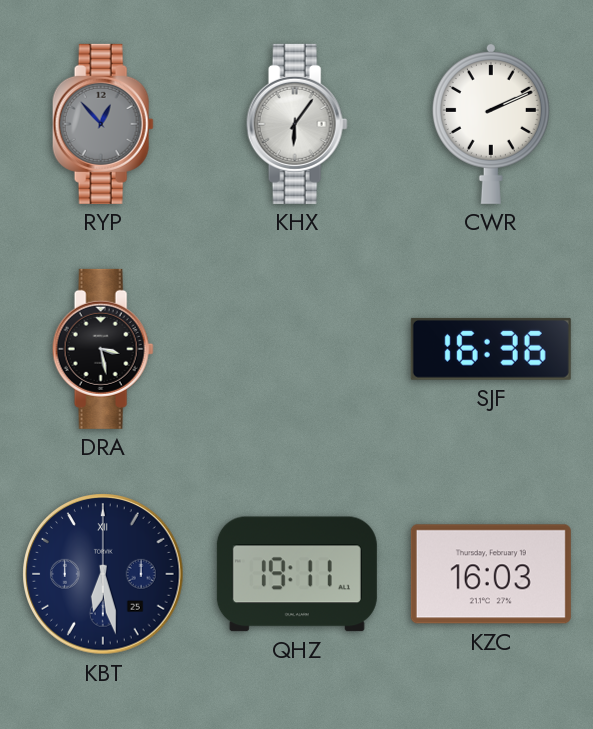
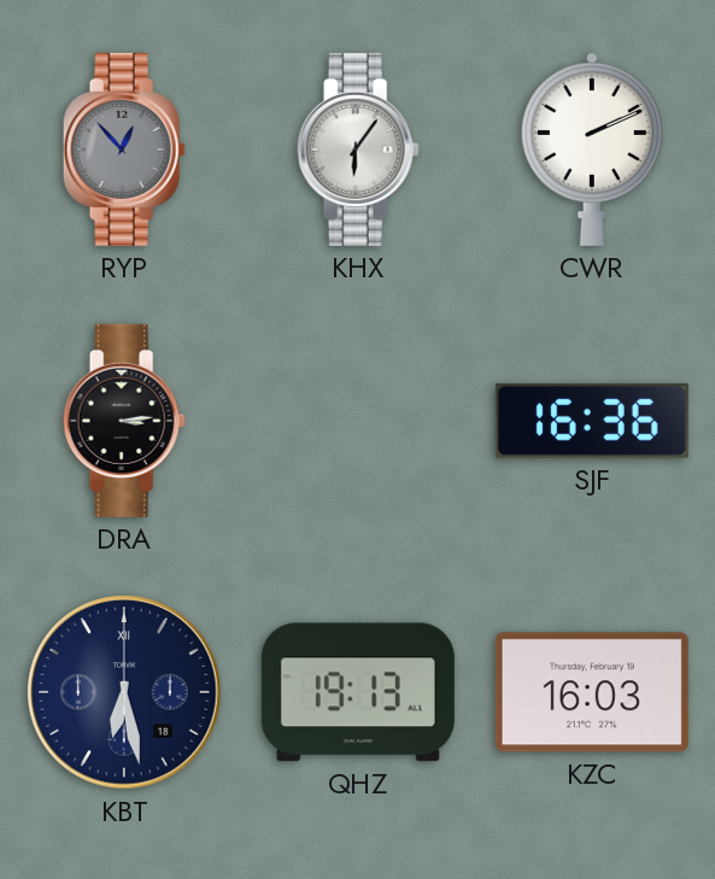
DRA: 3:28 -> 3:14 (124, 421)
KBT date: 25 -> 18 (124, 692)
QHZ: 19:11 -> 19:13 (358, 692)
